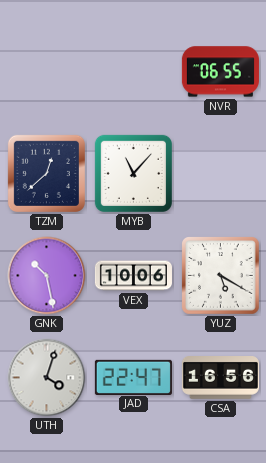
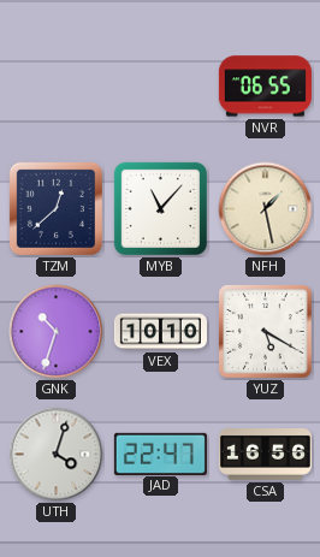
NFH: none -> 1:28 (266, 209)
GNK: 10:28 -> 10:33 (57, 332)
VEX: 10:06 -> 10:10 (160, 332)
